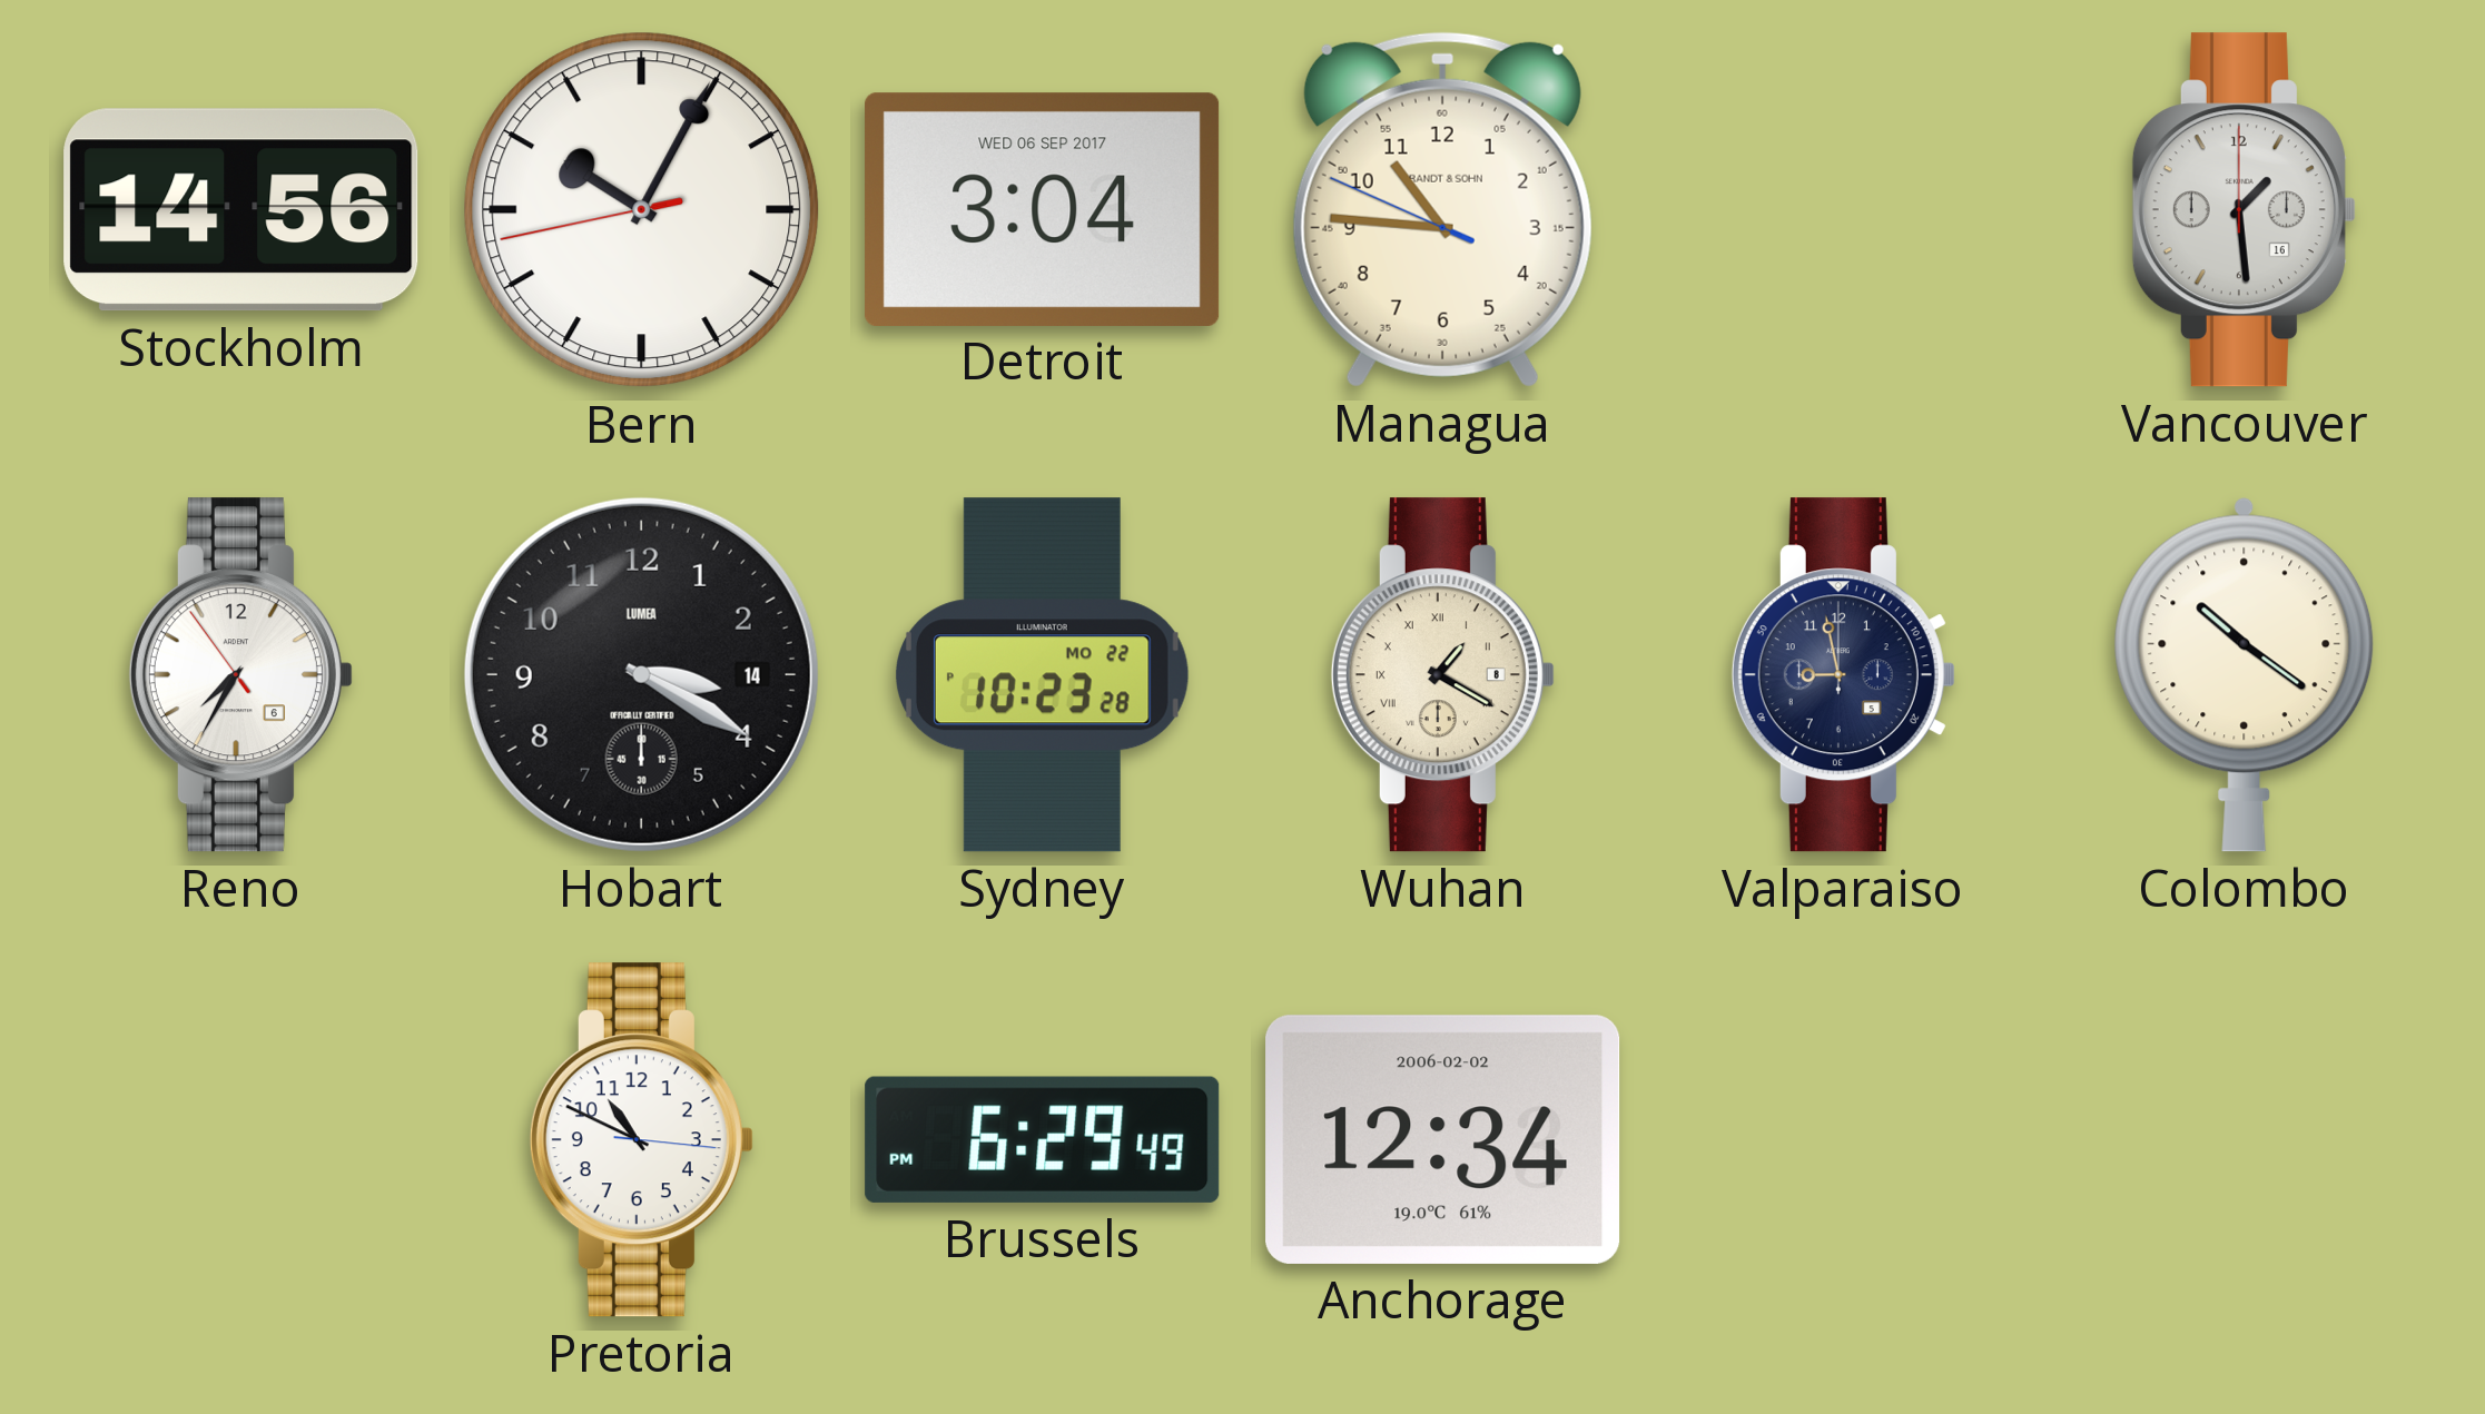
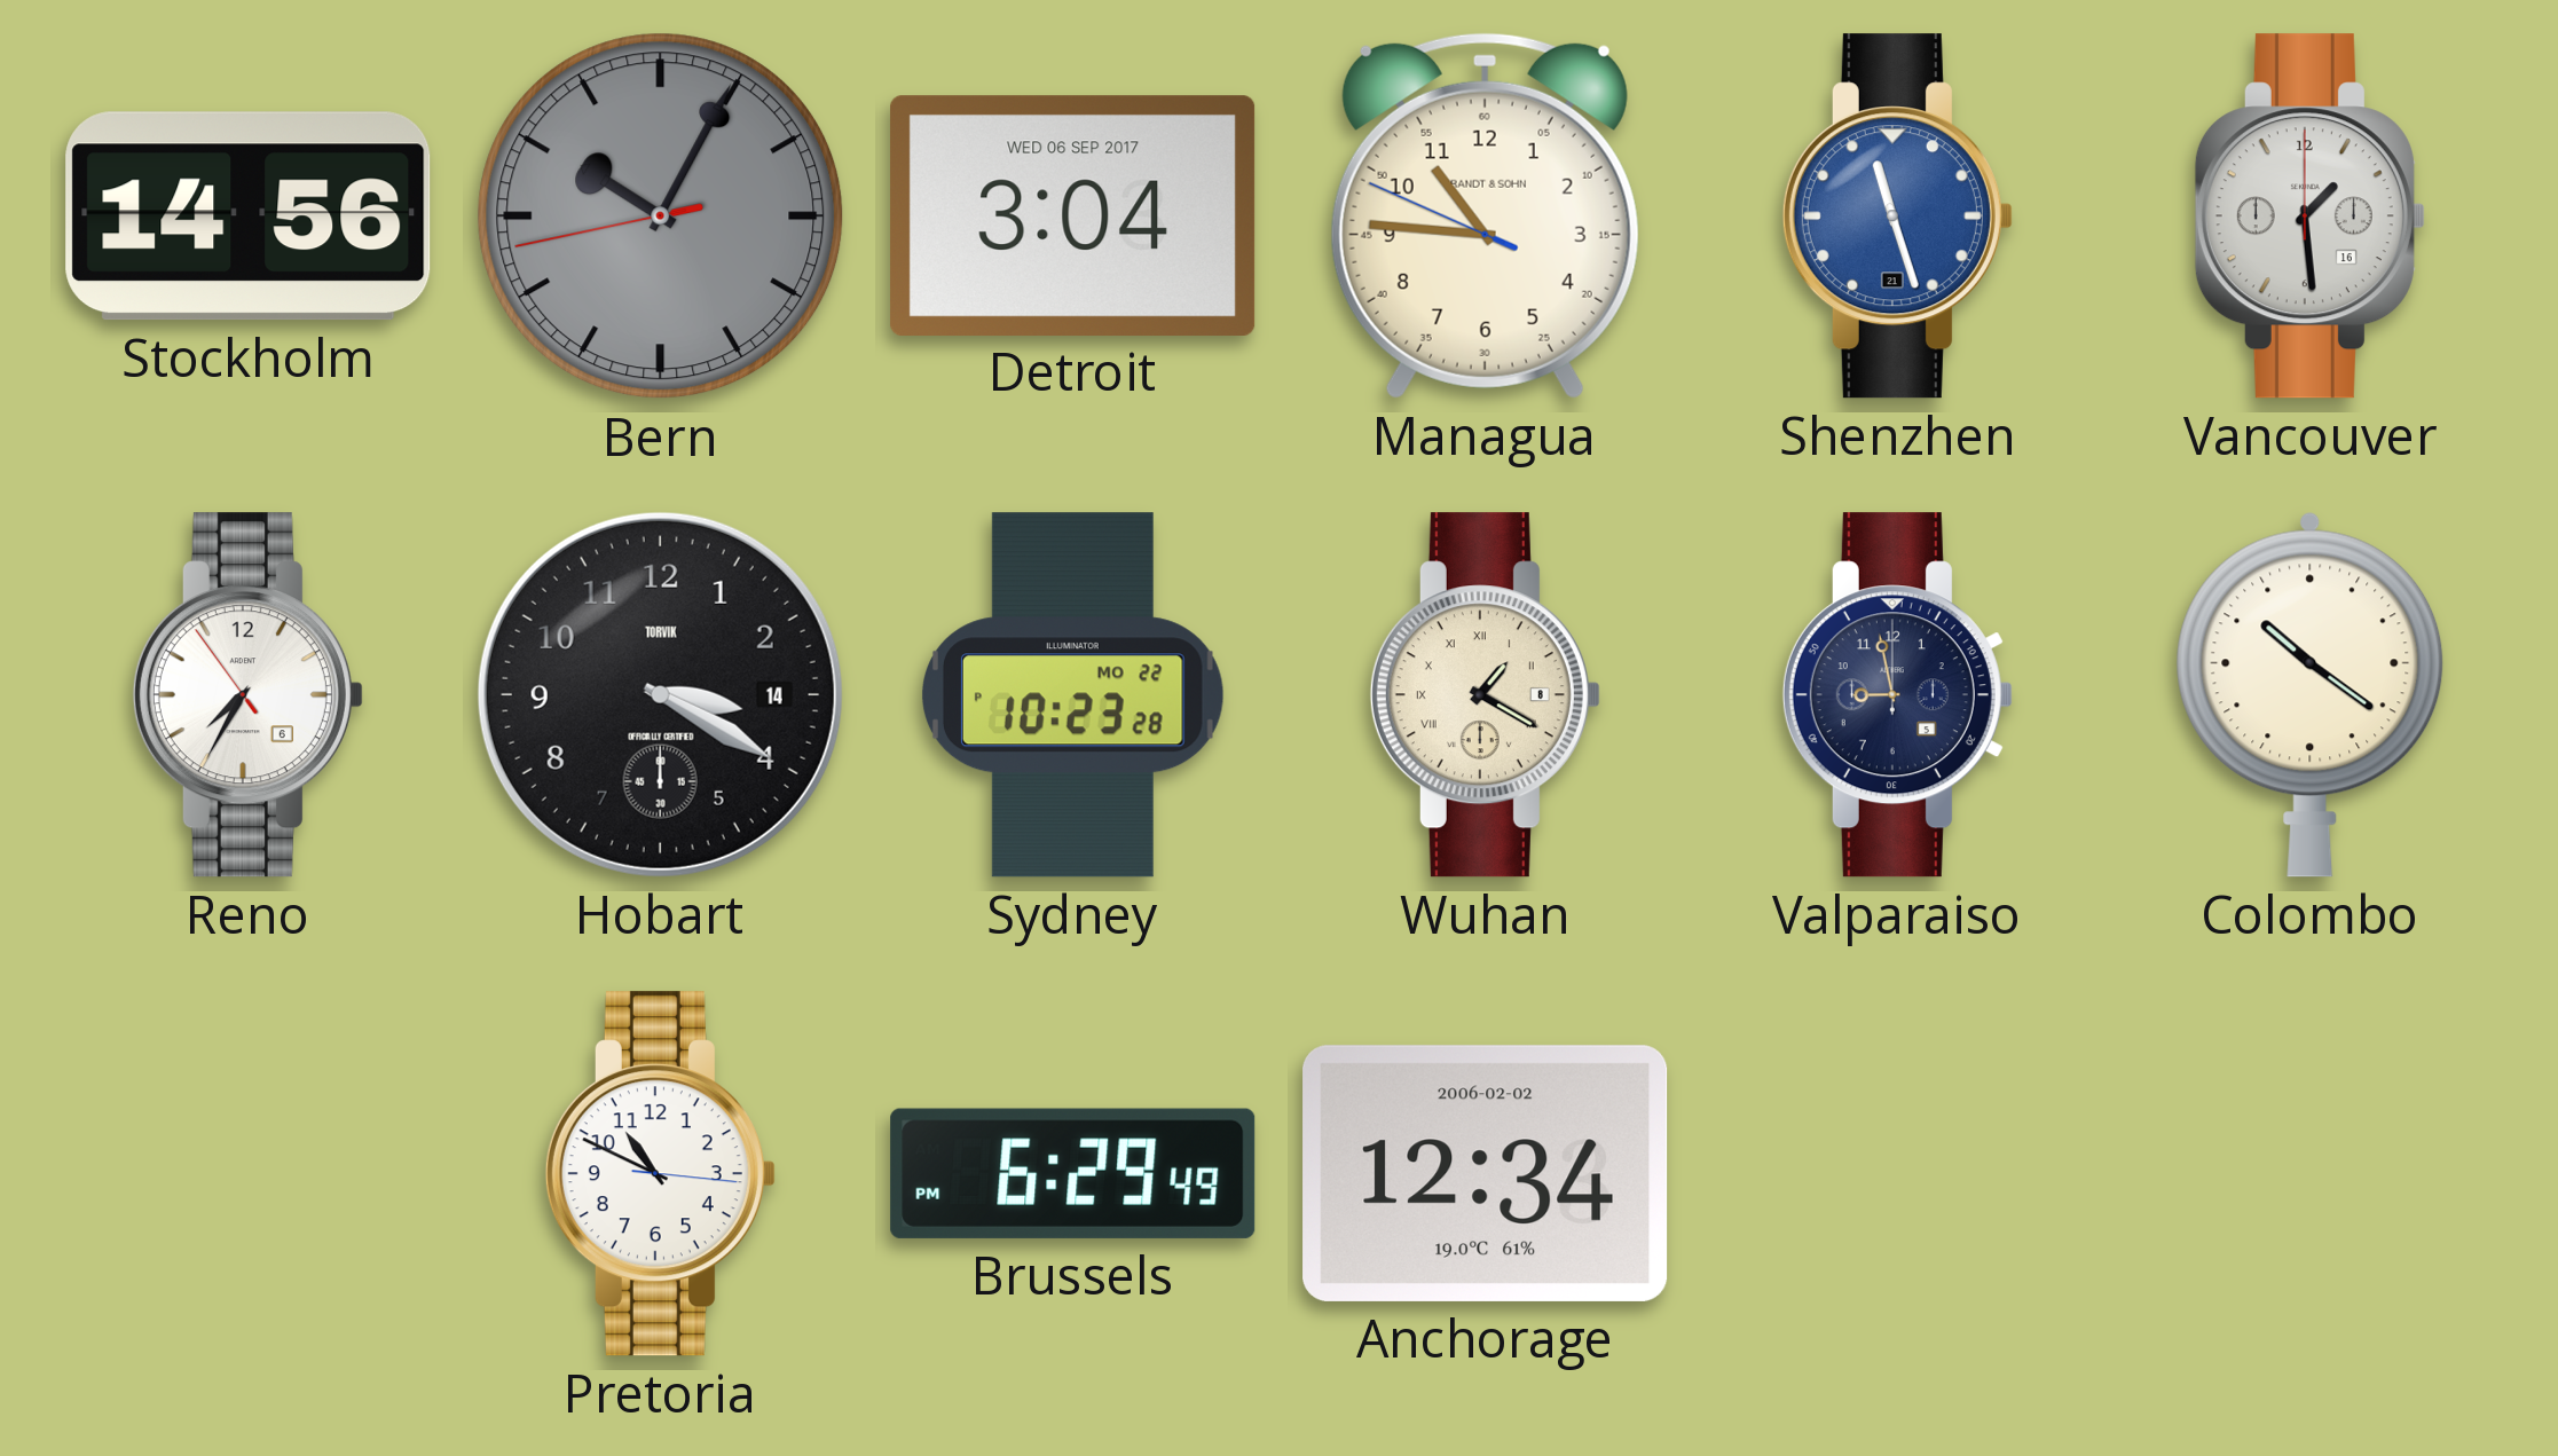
Bern dial: white -> grey (661, 217)
Shenzhen: none -> 11:27 (1897, 217)
Hobart brand: LUMEA -> TORVIK (660, 694)
